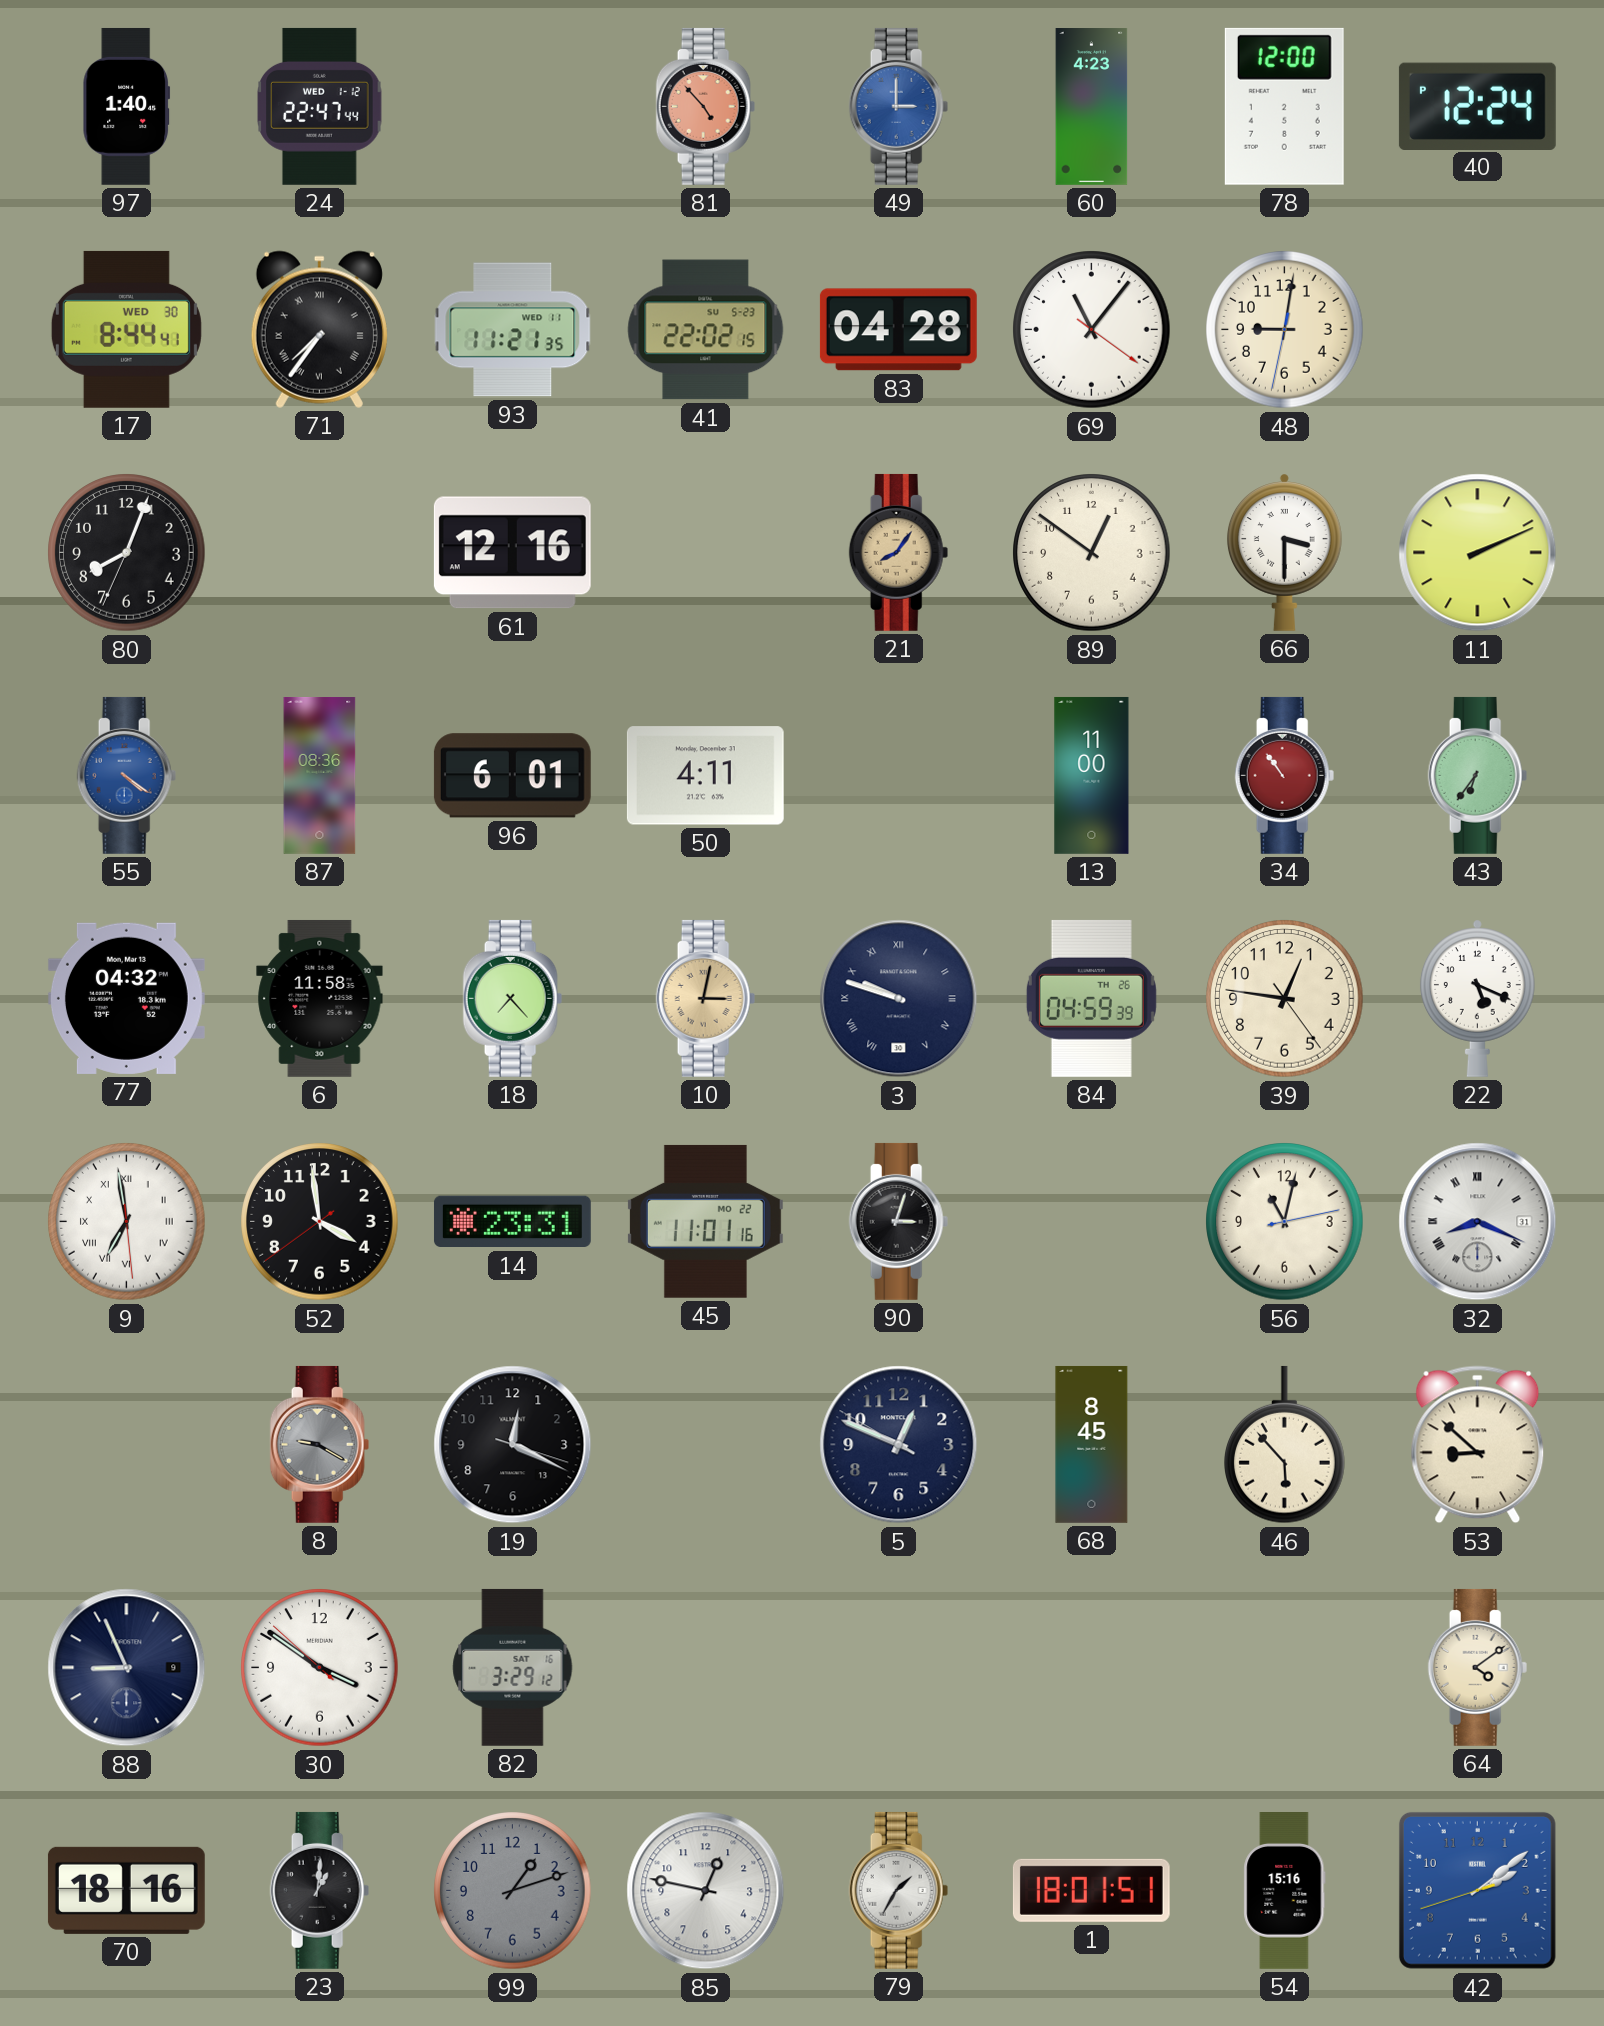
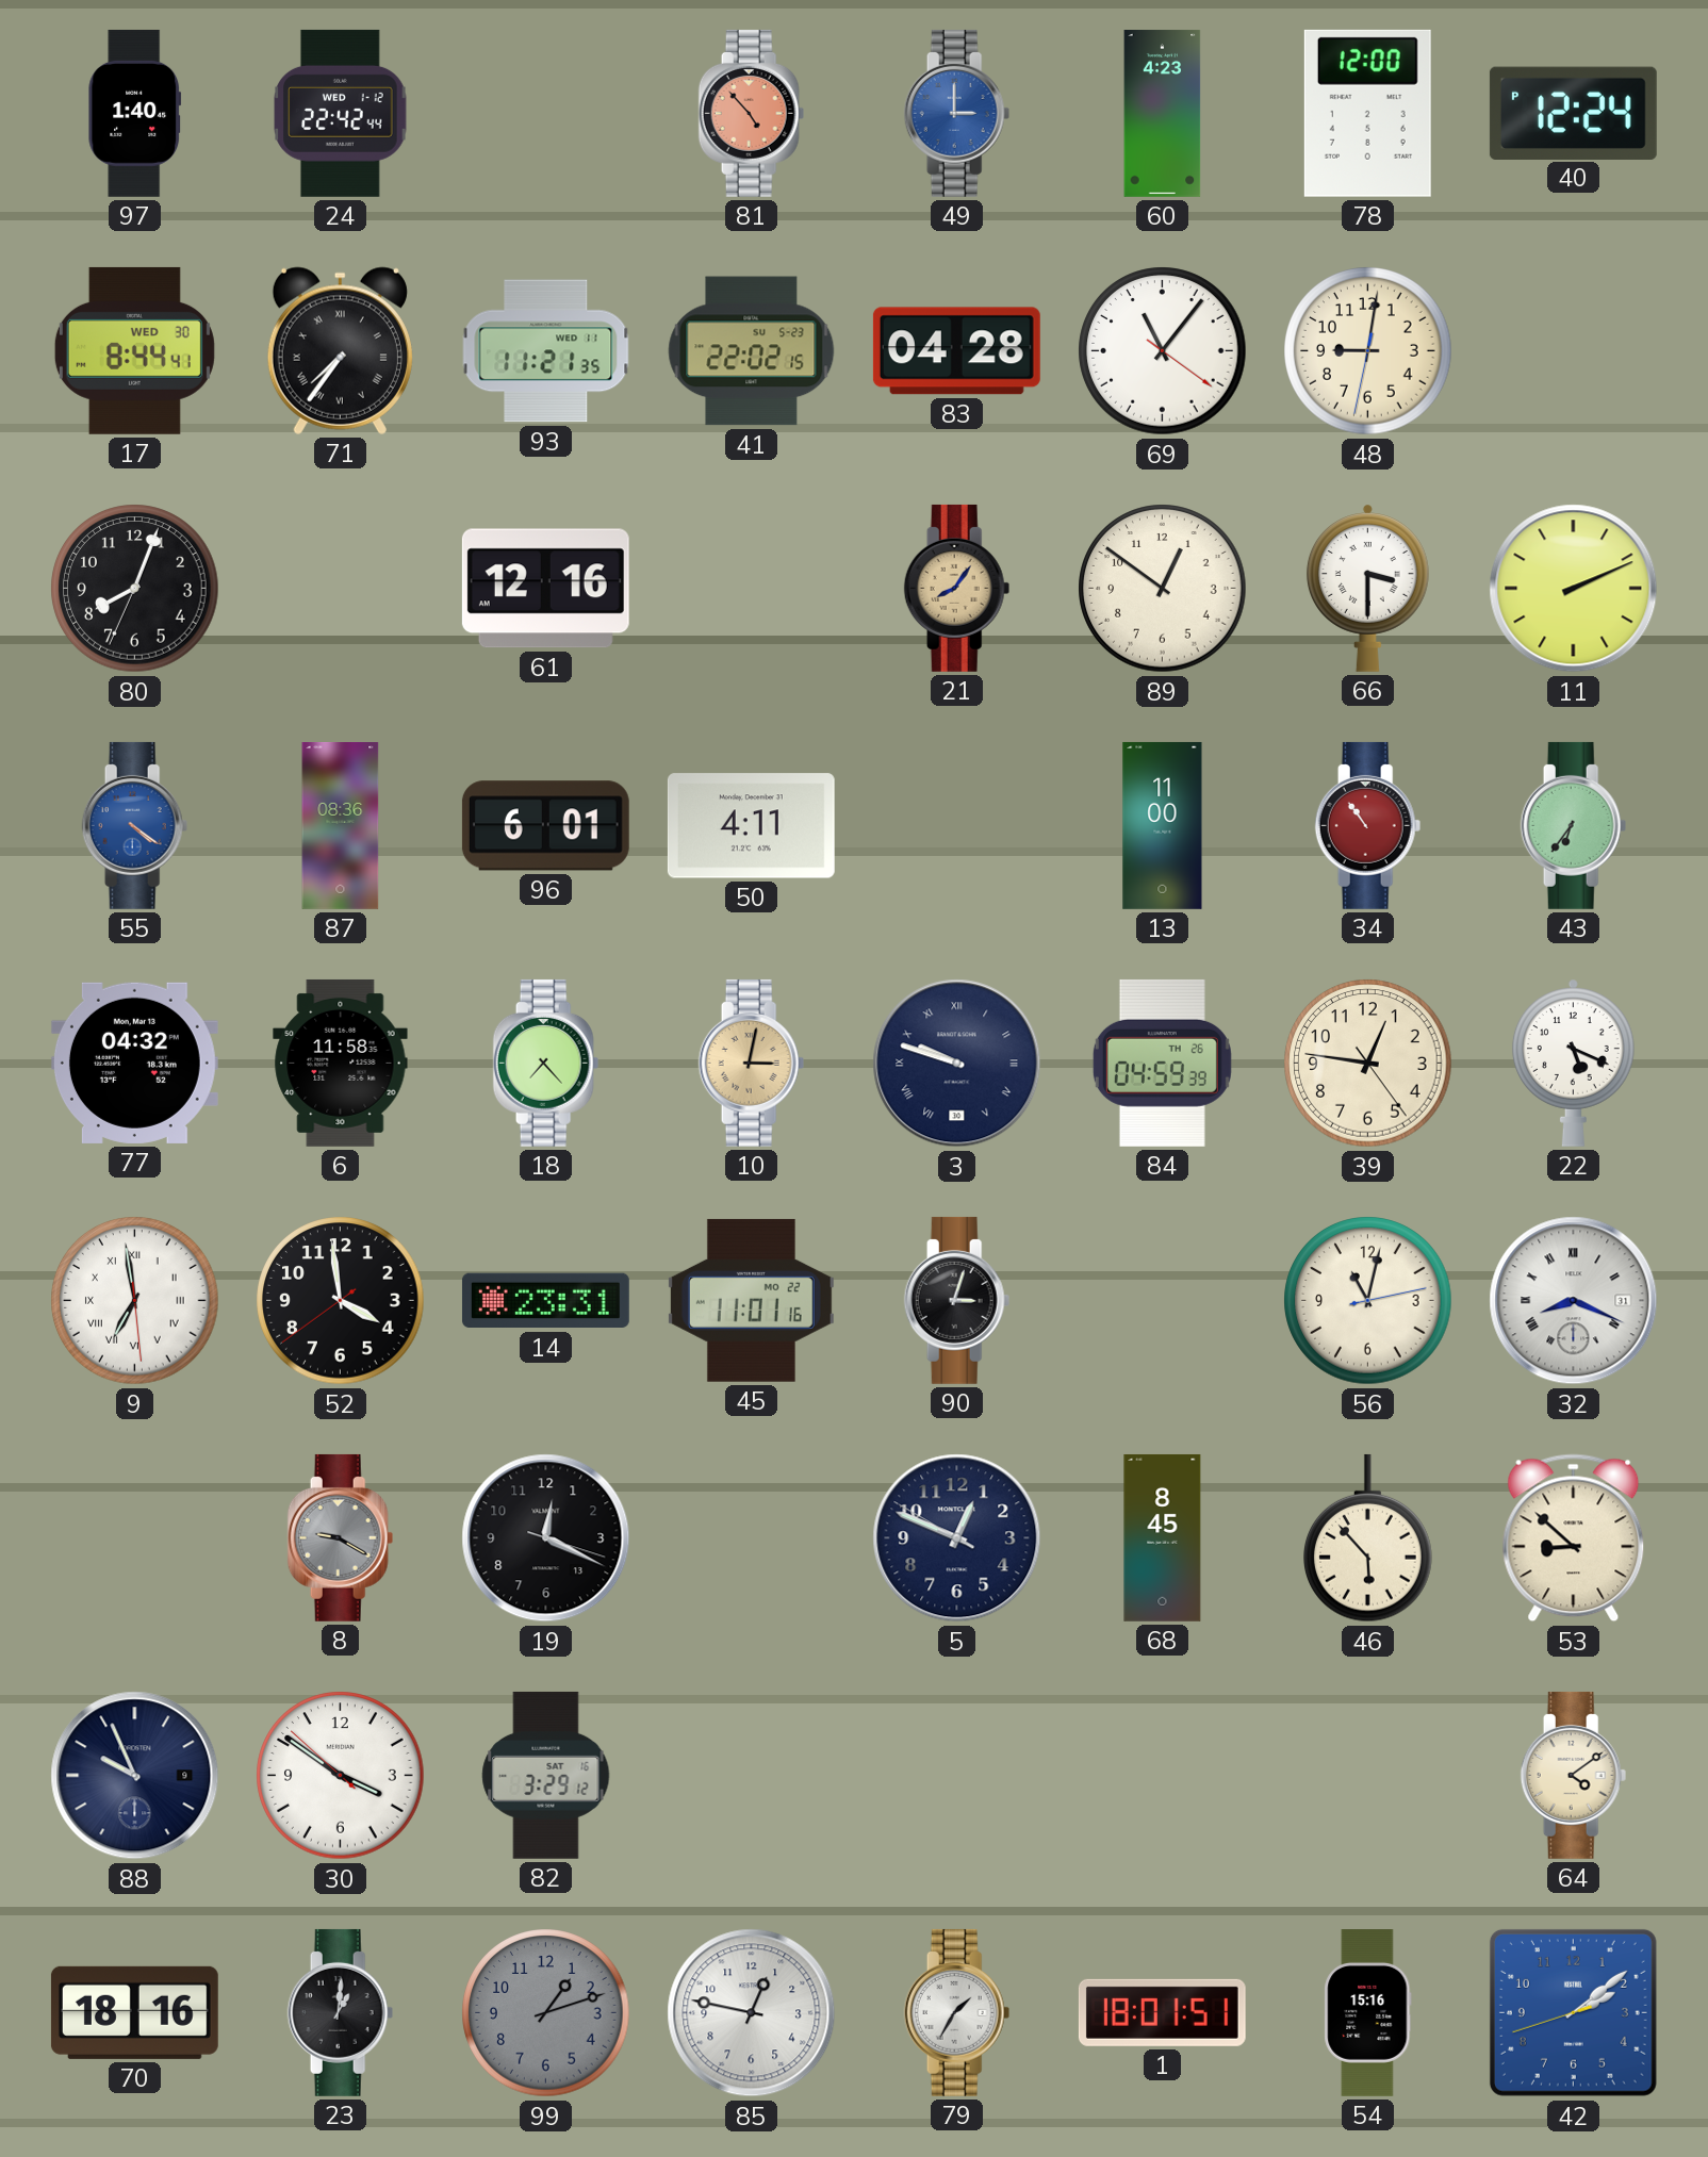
24: 22:47 -> 22:42 (341, 113)
88: 8:56 -> 9:56 (135, 1776)
